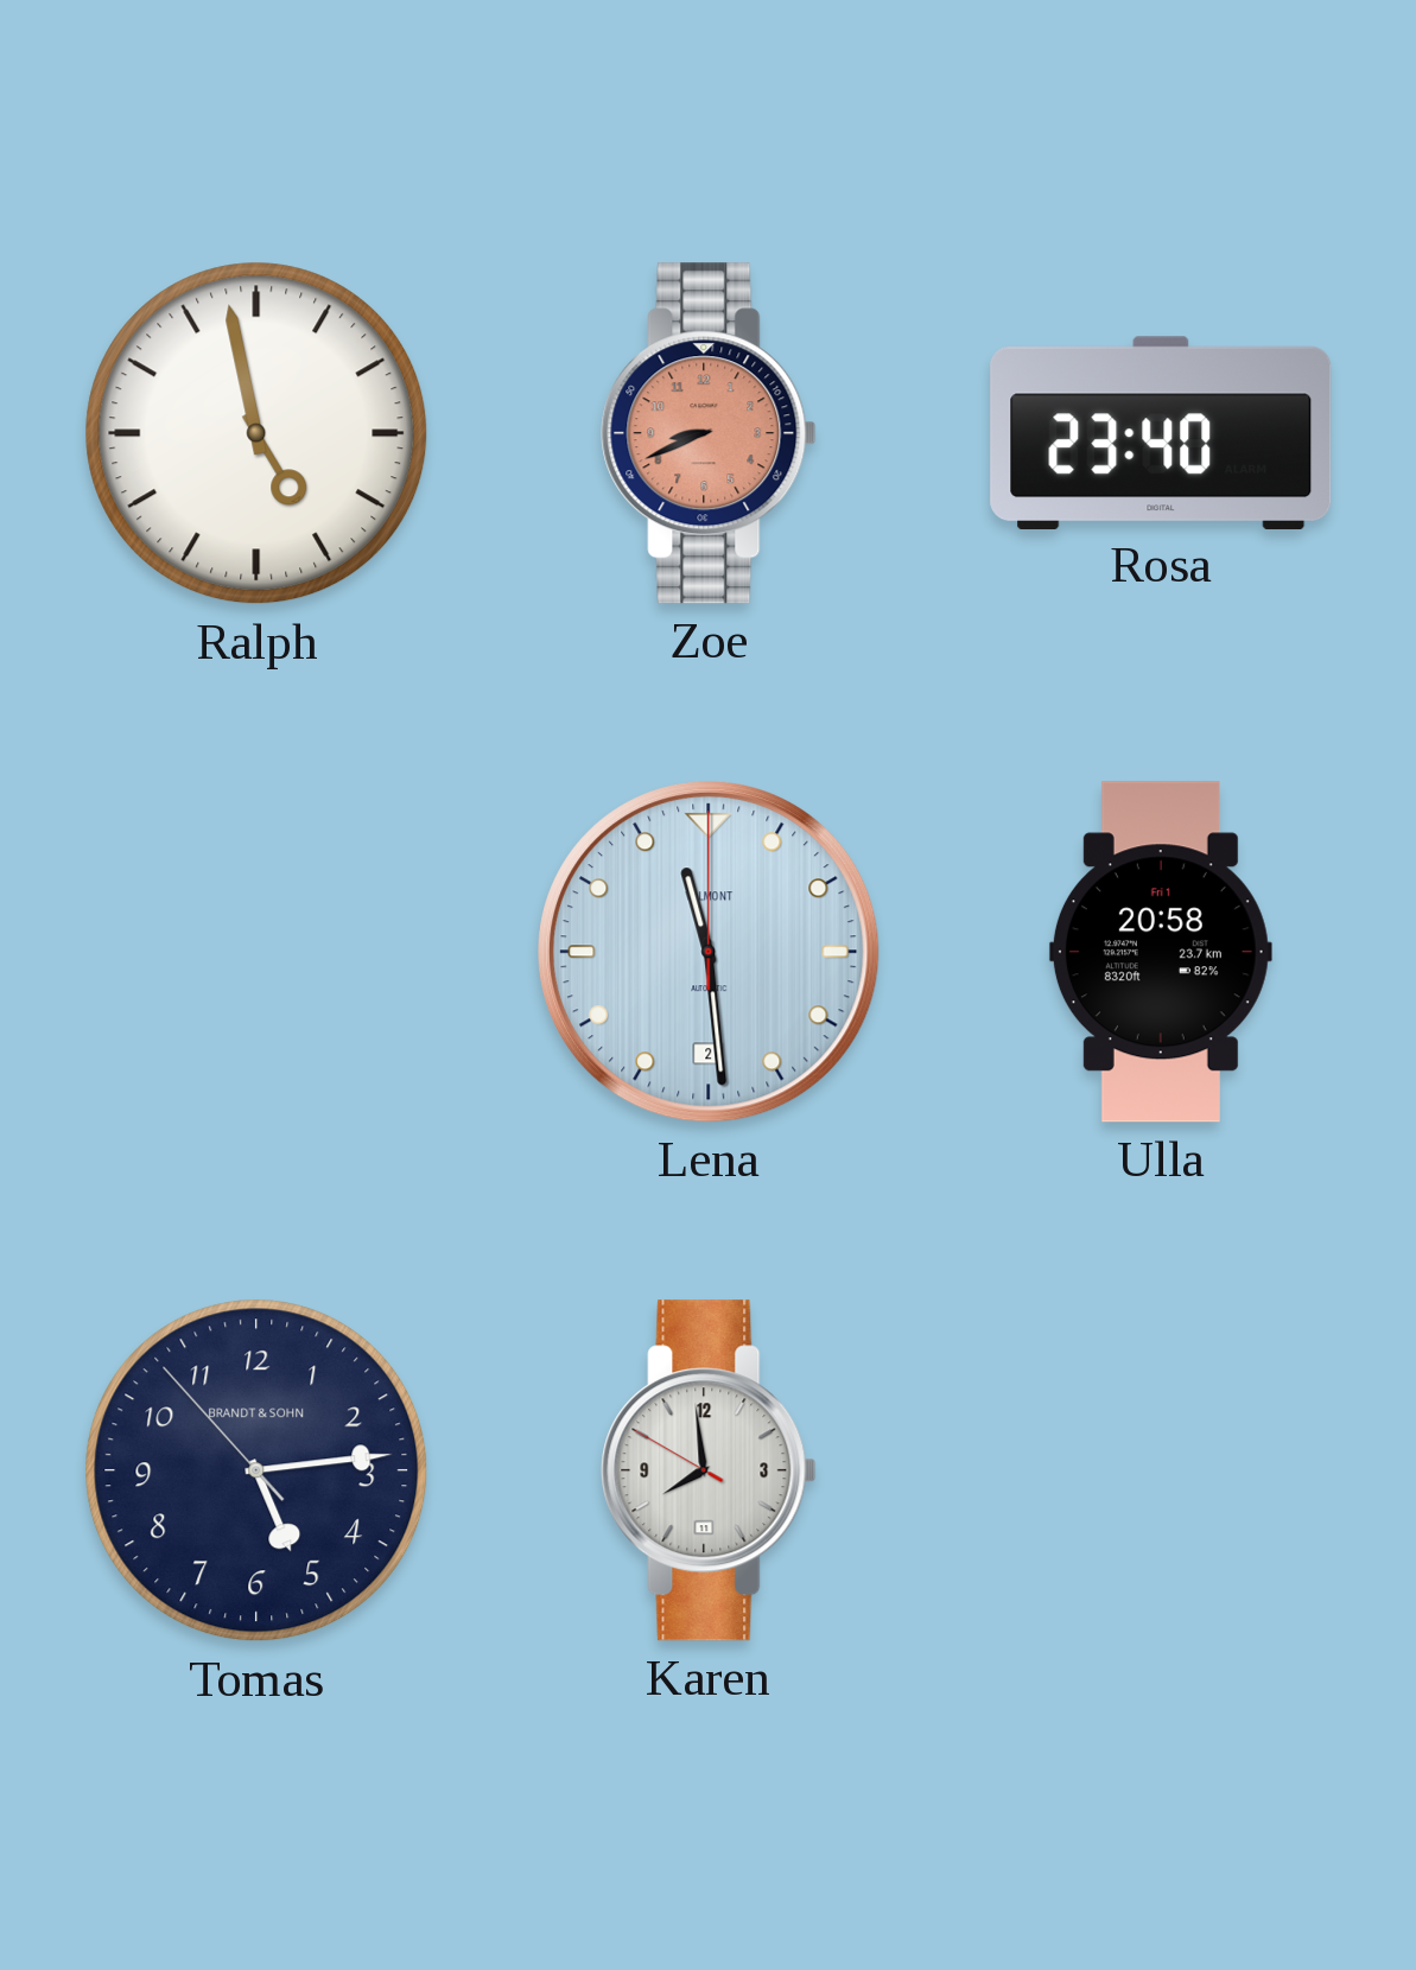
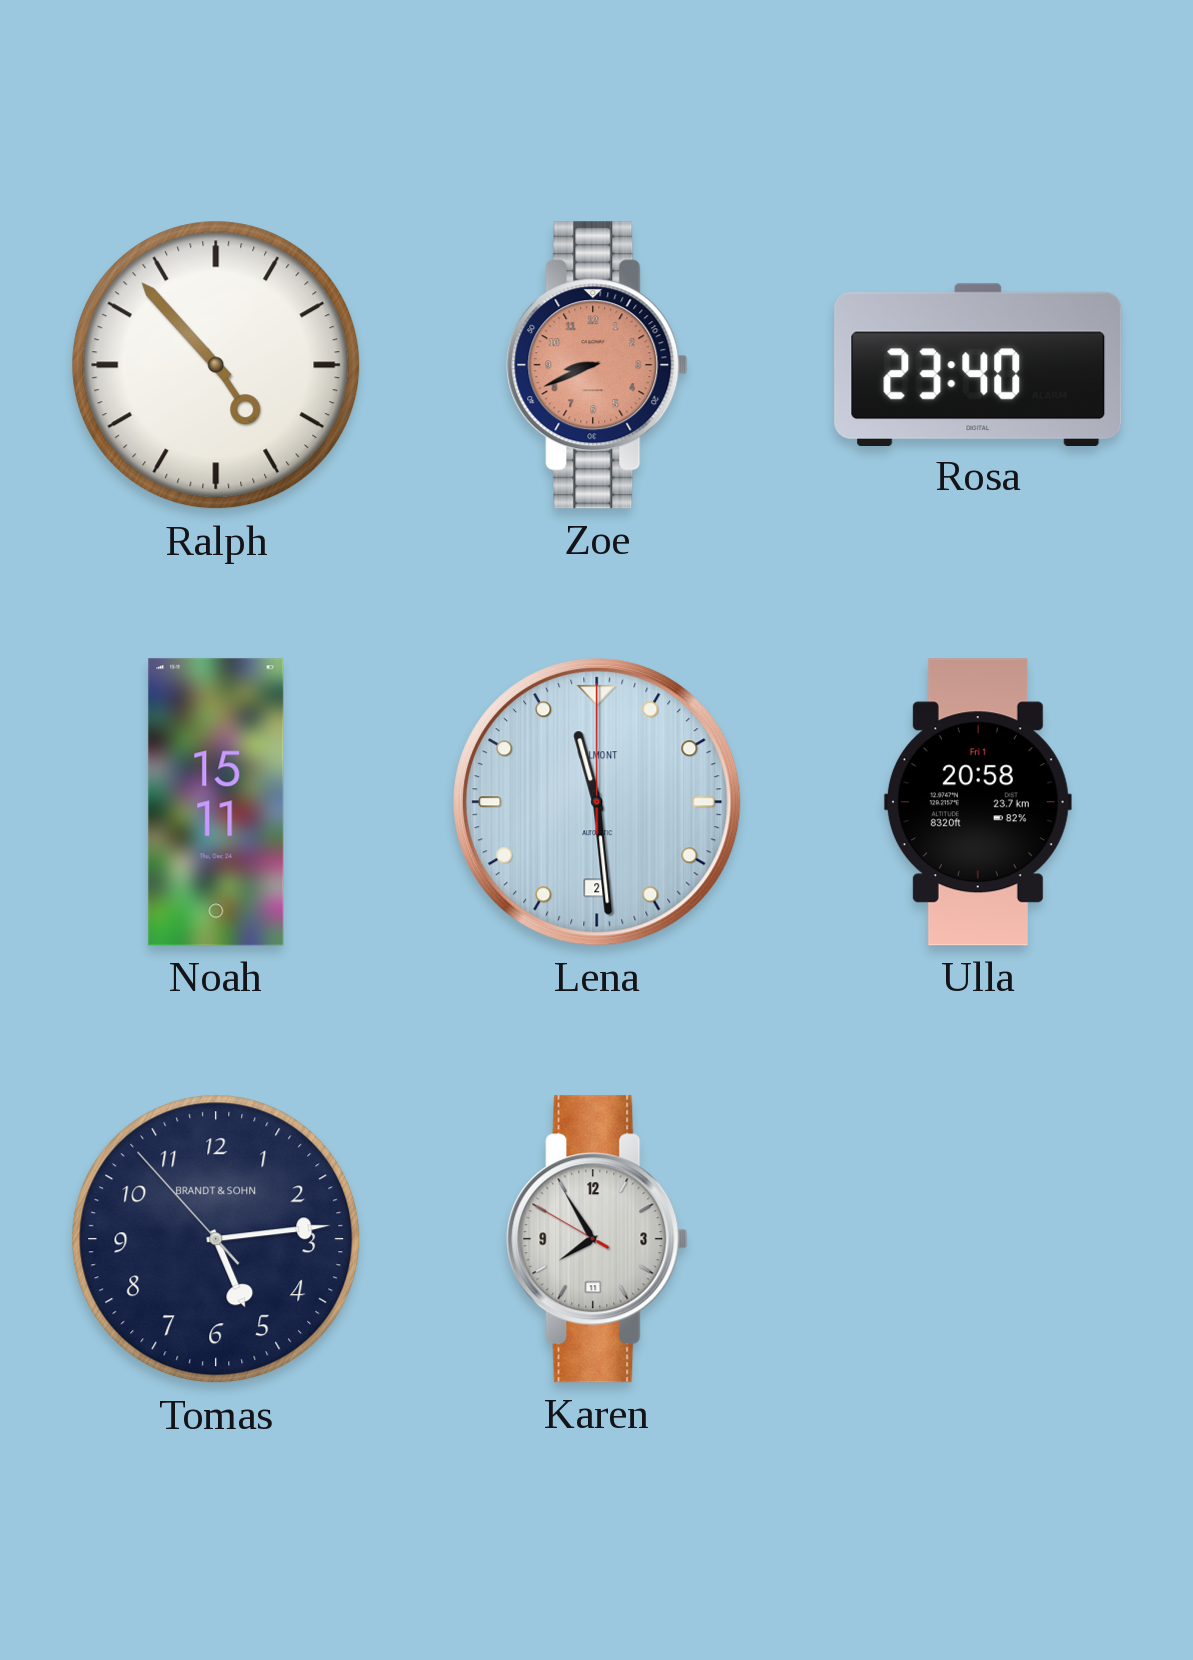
Ralph: 4:58 -> 4:53 (216, 365)
Noah: none -> 15:11 (216, 802)
Karen: 7:58 -> 7:54 (597, 1239)
